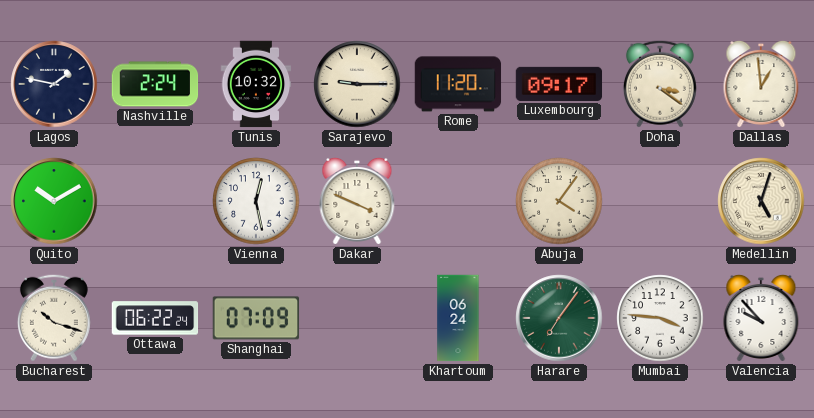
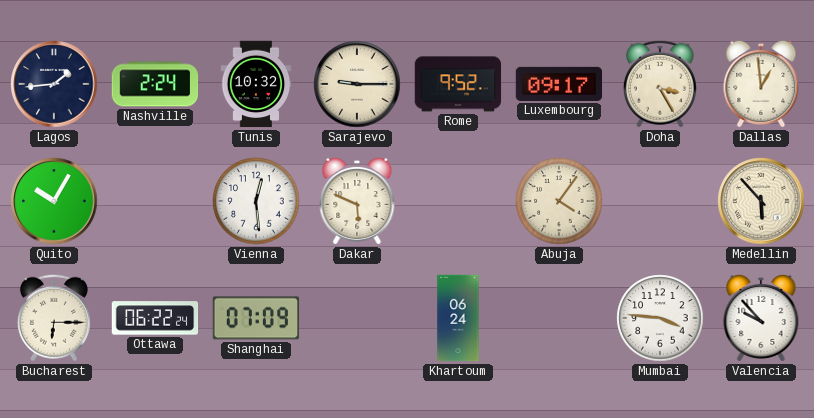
Lagos: 1:47 -> 1:44 (54, 84)
Rome: 11:20 -> 9:52 (458, 84)
Doha: 3:21 -> 3:25 (660, 84)
Quito: 10:10 -> 10:05 (54, 201)
Vienna: 12:28 -> 12:29 (256, 201)
Dakar: 3:49 -> 5:49 (357, 201)
Medellin: 5:03 -> 5:53 (761, 201)
Bucharest: 10:18 -> 6:15 (54, 318)
Harare: 7:06 -> none (559, 318)
